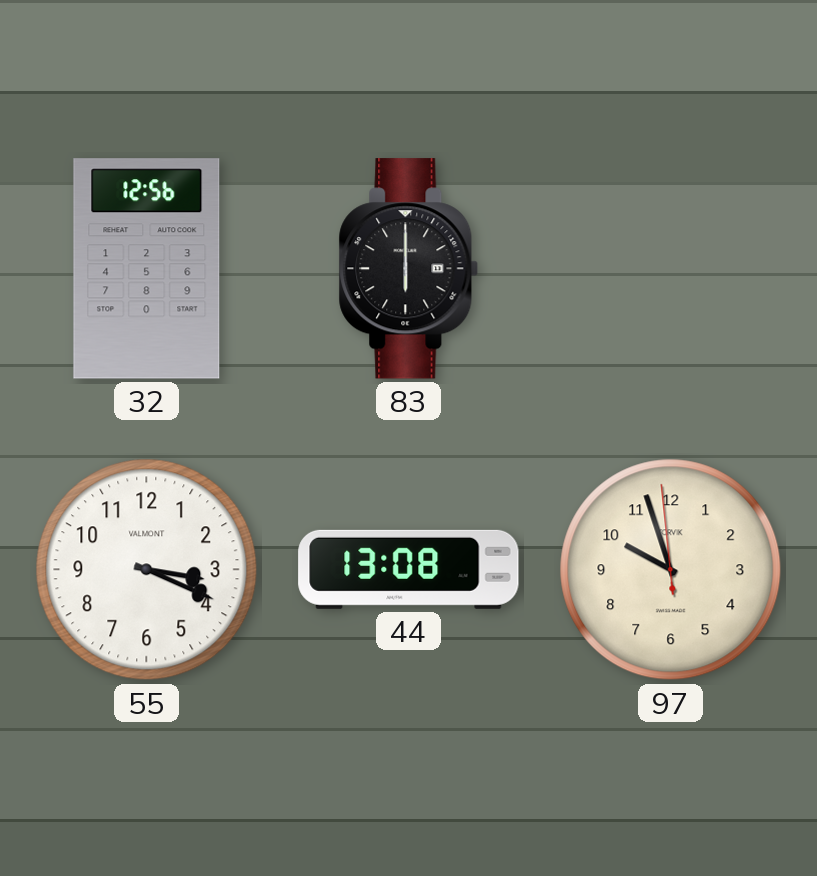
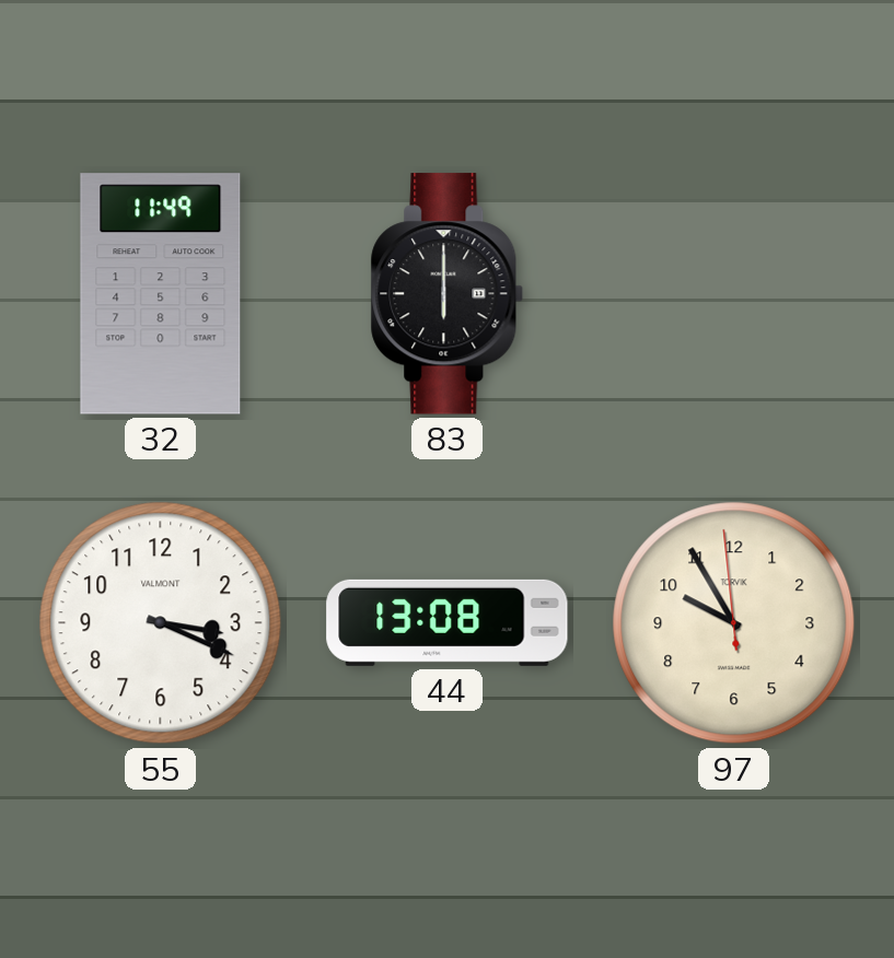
32: 12:56 -> 11:49 (161, 294)
97: 9:56 -> 9:54 (734, 623)
